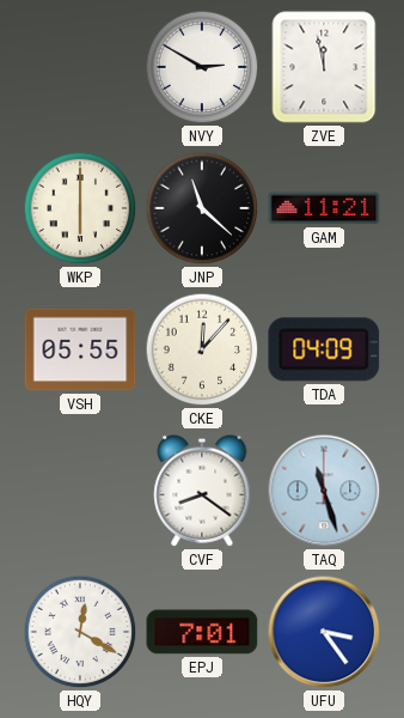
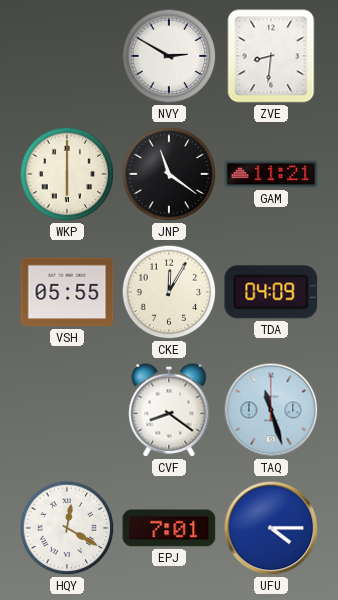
ZVE: 11:58 -> 8:31 (271, 56)
JNP: 11:22 -> 11:21 (169, 174)
CKE: 12:07 -> 12:05 (169, 292)
UFU: 3:24 -> 4:15 (271, 528)
